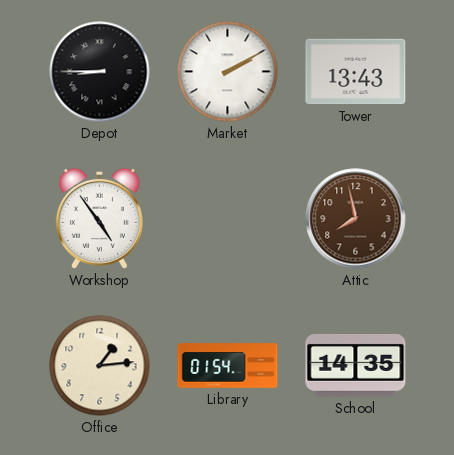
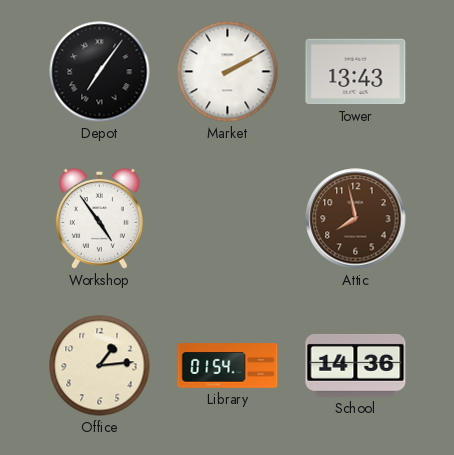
Depot: 8:45 -> 7:06 (100, 72)
School: 14:35 -> 14:36 (356, 365)
